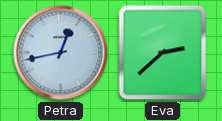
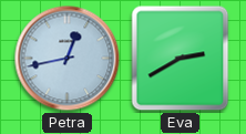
Eva: 2:38 -> 2:40 (181, 59)
